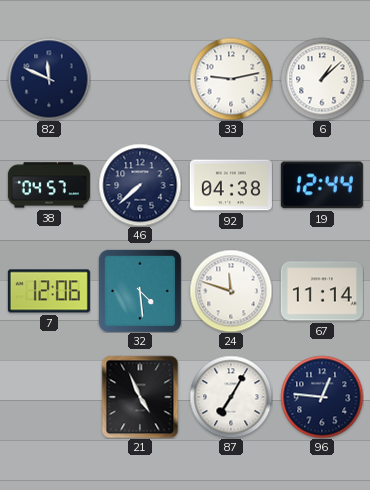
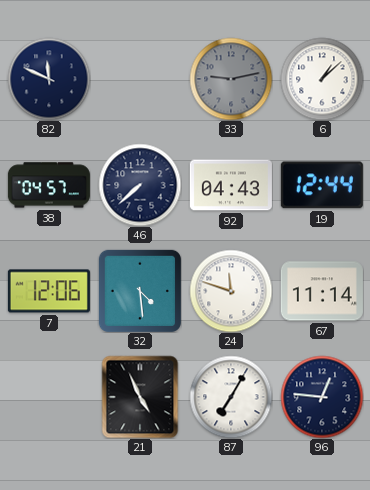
33 dial: white -> grey (231, 79)
92: 04:38 -> 04:43 (231, 185)
